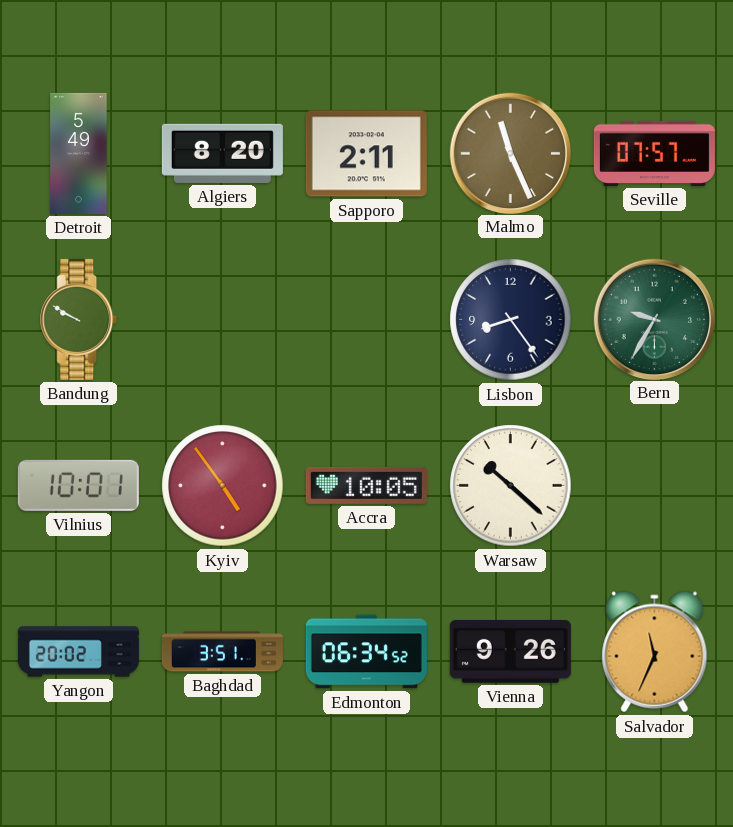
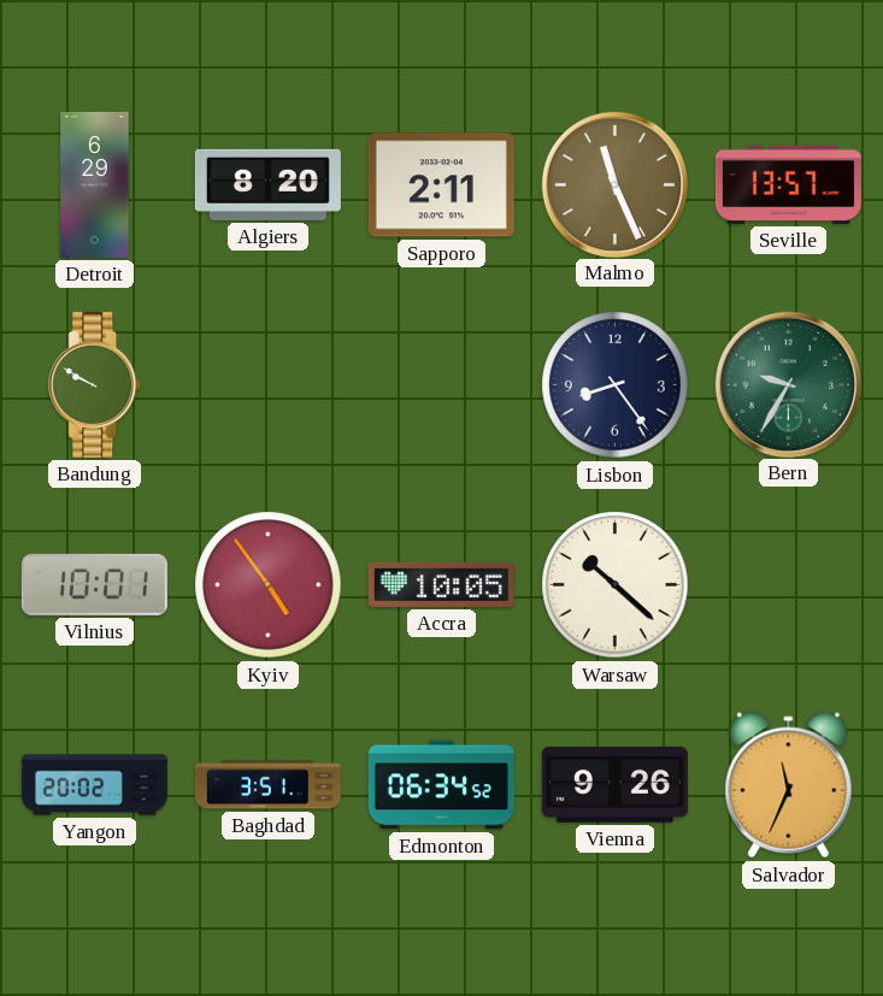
Detroit: 5:49 -> 6:29 (95, 184)
Seville: 07:57 -> 13:57 (788, 184)
